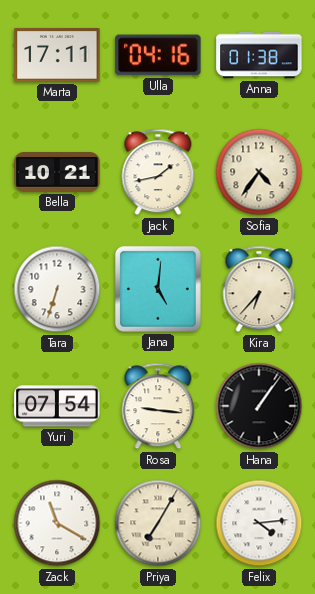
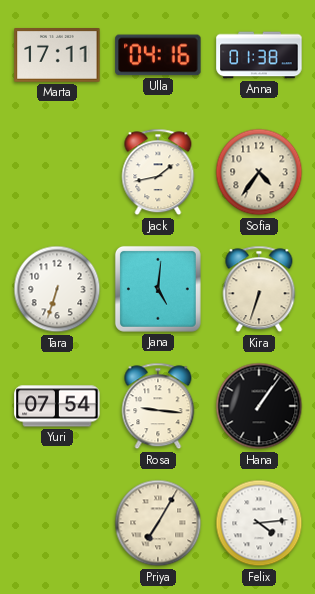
Bella: 10:21 -> none (57, 173)
Kira: 6:37 -> 6:33 (259, 289)
Zack: 11:20 -> none (57, 523)
